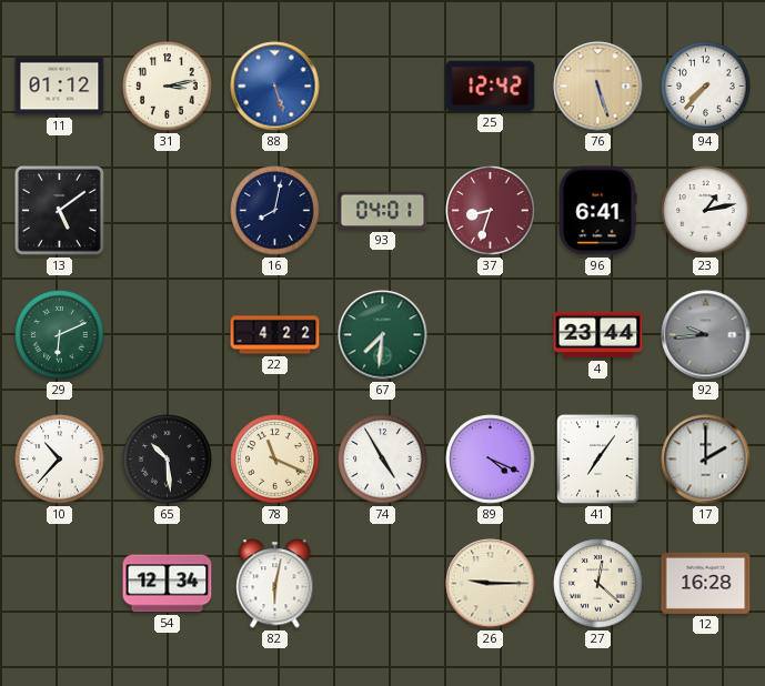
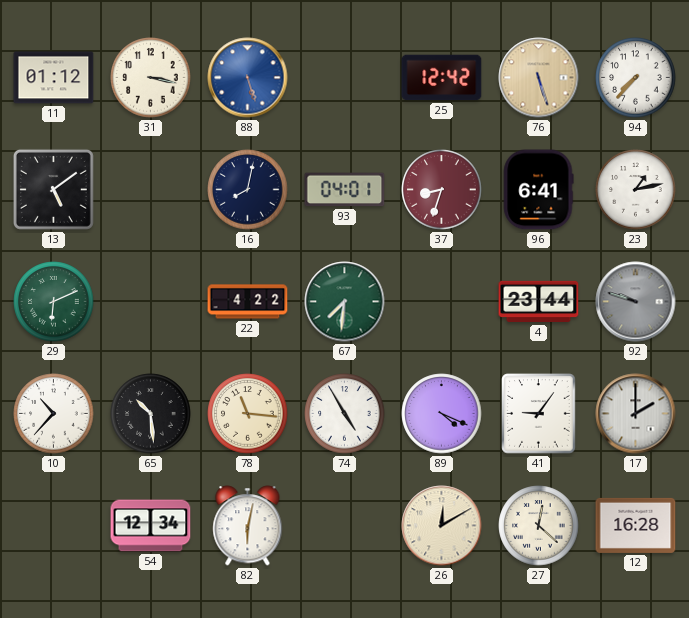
31: 3:13 -> 3:17 (151, 78)
92: 9:44 -> 9:48 (636, 302)
78: 11:19 -> 11:16 (248, 414)
41: 7:06 -> 9:06 (539, 414)
26: 9:15 -> 12:10 (442, 526)
